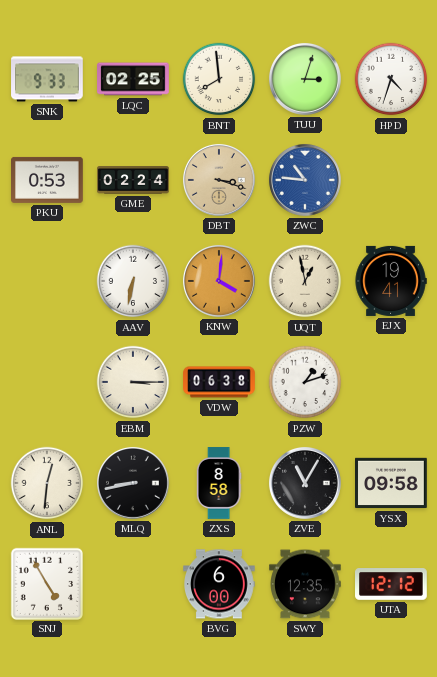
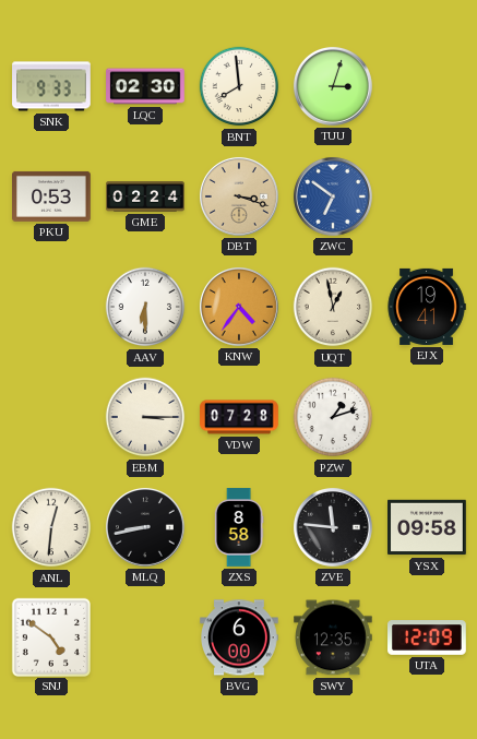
LQC: 02:25 -> 02:30 (145, 86)
HPD: 4:33 -> none (391, 79)
ZWC: 10:46 -> 6:51 (333, 196)
AAV: 6:32 -> 6:30 (145, 307)
KNW: 4:01 -> 4:36 (239, 307)
VDW: 06:38 -> 07:28 (239, 417)
ZVE: 11:05 -> 11:46 (333, 527)
SNJ: 4:55 -> 4:51 (50, 636)
UTA: 12:12 -> 12:09 (427, 639)
